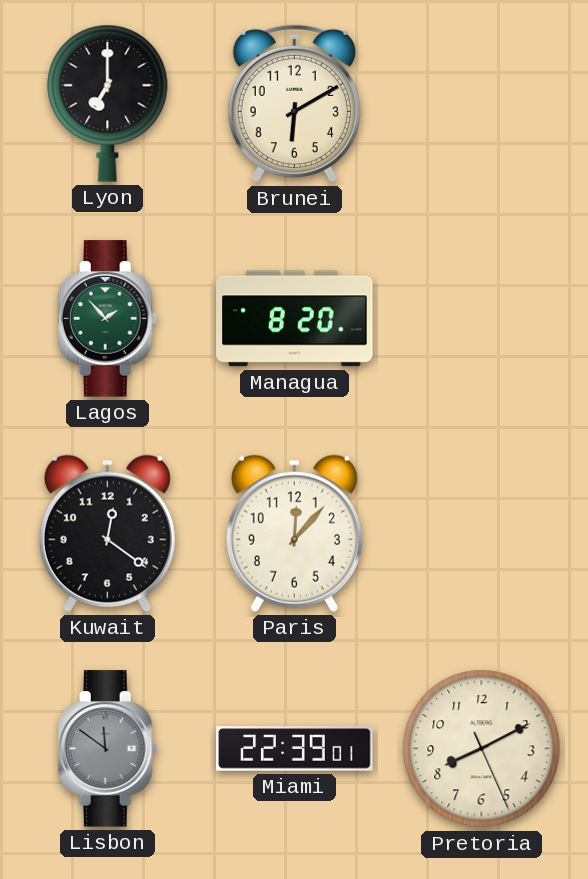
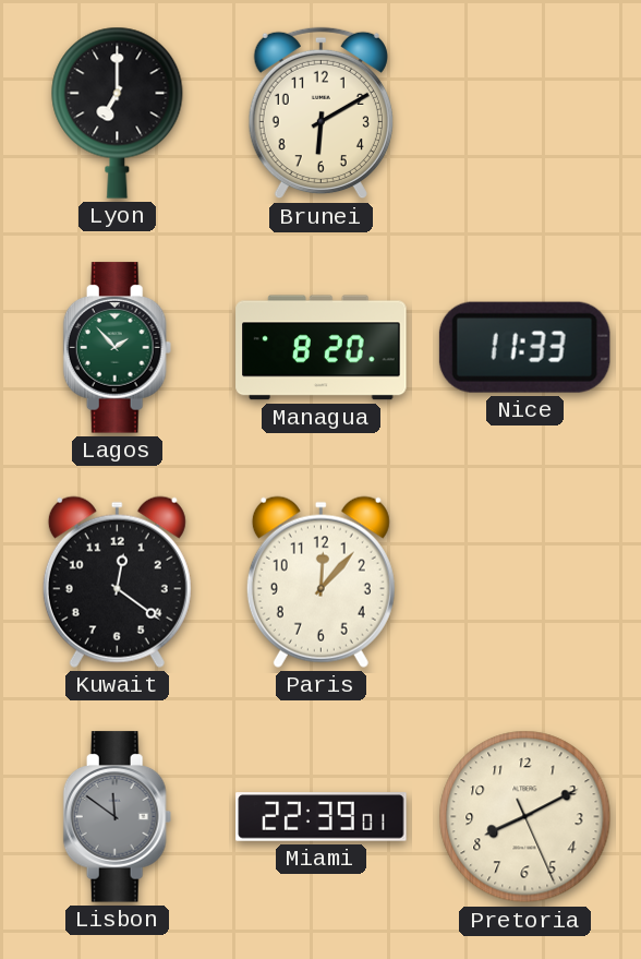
Nice: none -> 11:33 (524, 347)
